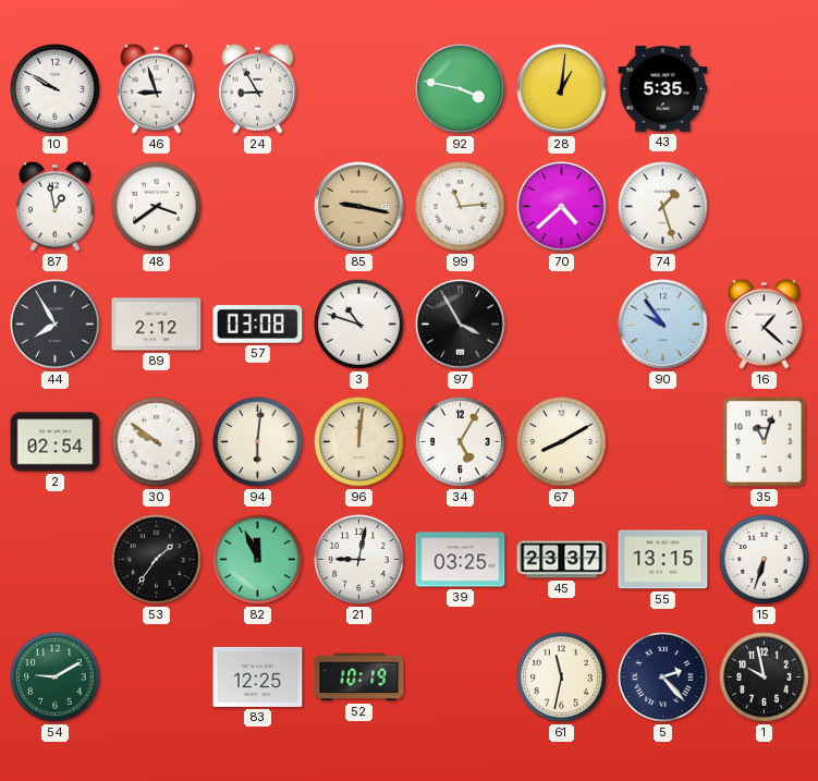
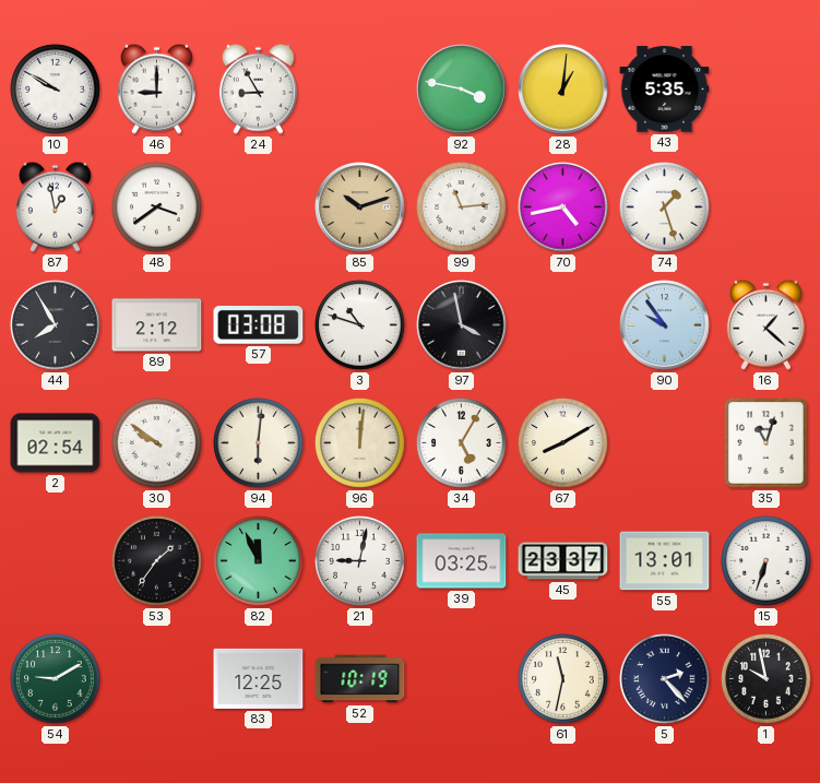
46: 8:57 -> 9:00 (156, 88)
85: 9:17 -> 10:12 (360, 207)
70: 4:38 -> 4:43 (563, 207)
97: 3:55 -> 3:58 (462, 325)
55: 13:15 -> 13:01 (665, 561)
